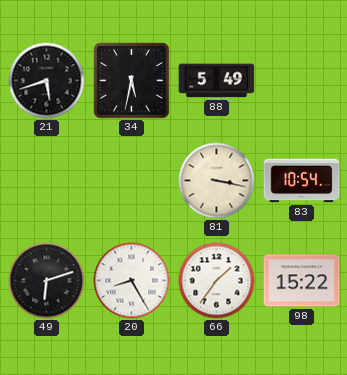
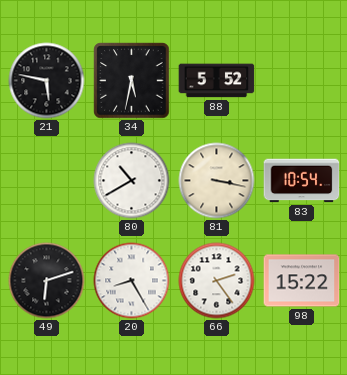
21: 5:42 -> 5:47 (47, 81)
88: 5:49 -> 5:52 (217, 81)
80: none -> 10:40 (132, 181)
66: 1:36 -> 2:24 (217, 281)
